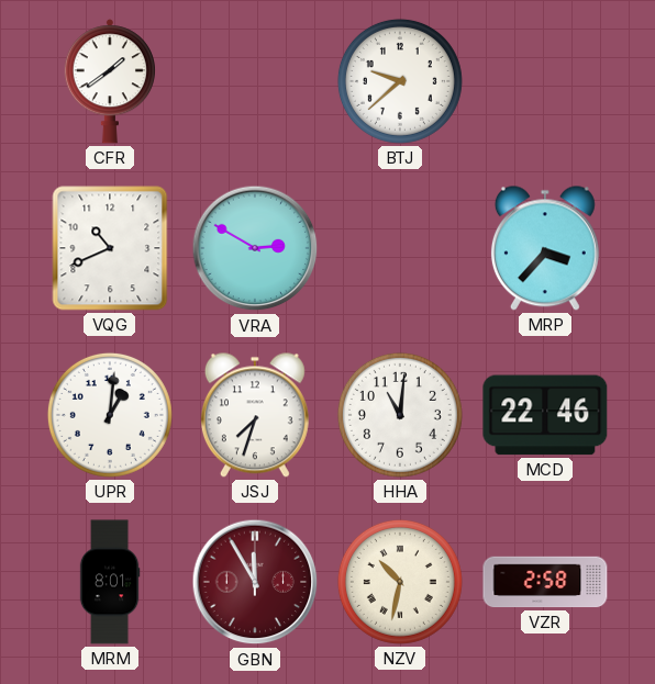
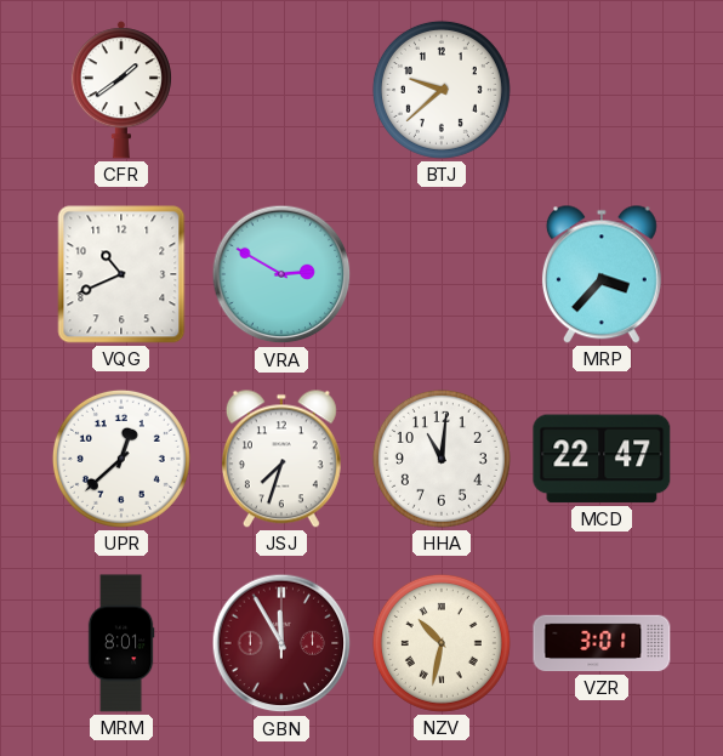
UPR: 1:01 -> 12:38 (121, 459)
MCD: 22:46 -> 22:47 (602, 459)
VZR: 2:58 -> 3:01 (602, 643)
